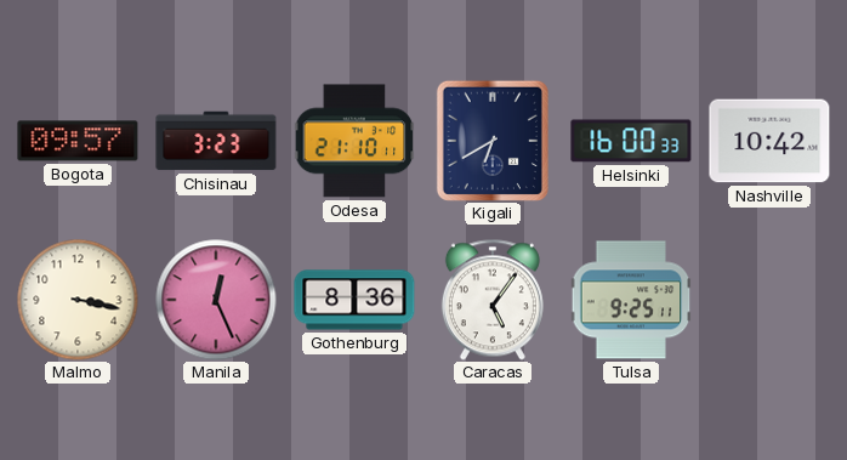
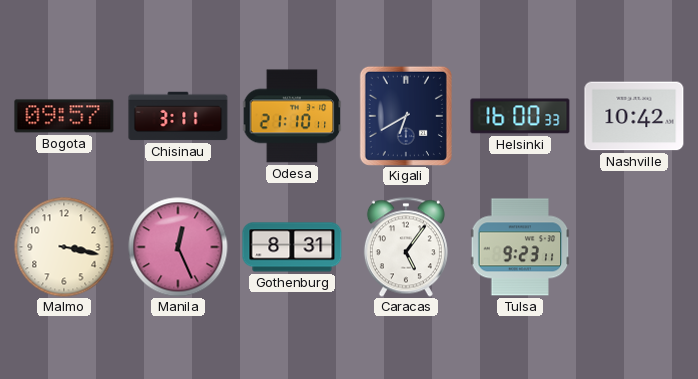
Chisinau: 3:23 -> 3:11 (178, 116)
Gothenburg: 8:36 -> 8:31 (292, 247)
Tulsa: 9:25 -> 9:23 (520, 247)
